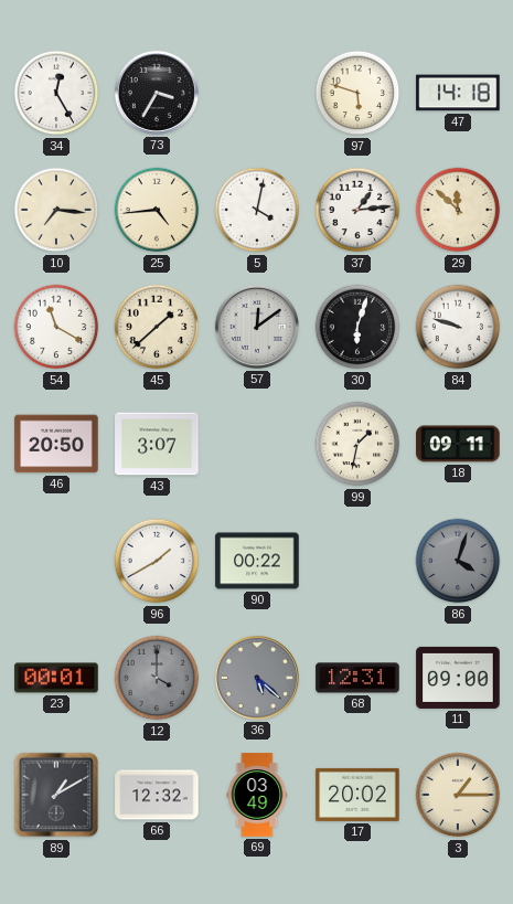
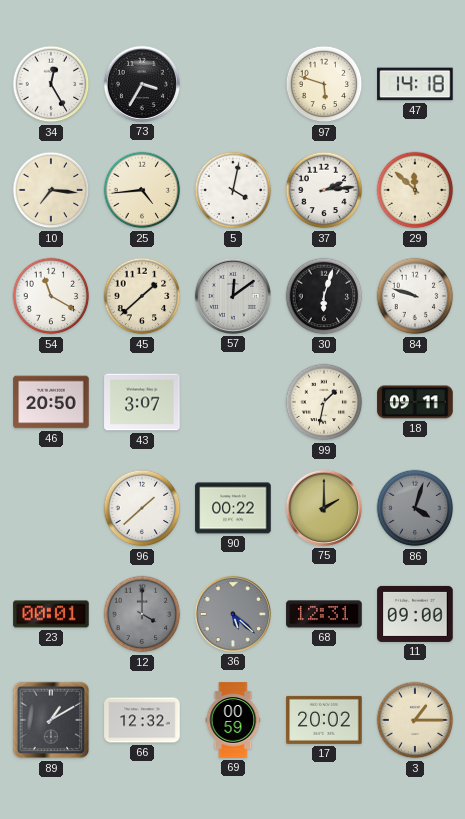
37: 1:14 -> 2:14 (324, 190)
96: 1:40 -> 1:38 (142, 508)
75: none -> 2:00 (324, 508)
69: 03:49 -> 00:59 (233, 720)
